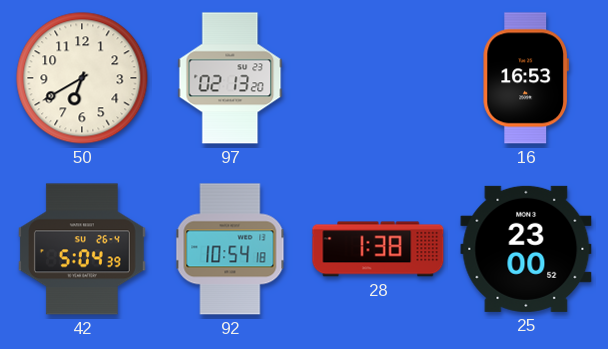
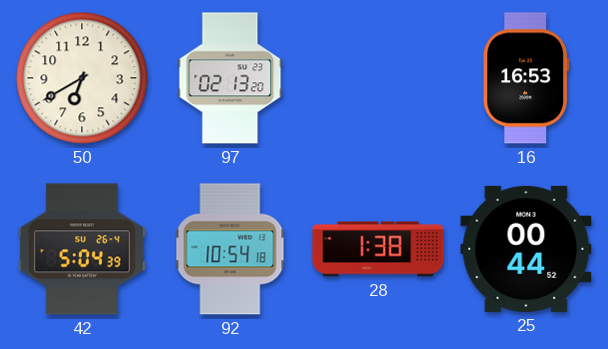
25: 23:00 -> 00:44 (526, 249)
